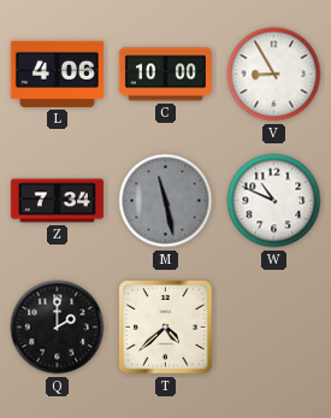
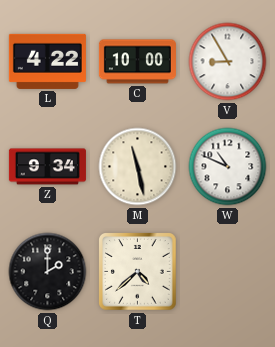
L: 4:06 -> 4:22 (47, 61)
Z: 7:34 -> 9:34 (47, 167)
M dial: grey -> cream (138, 167)
